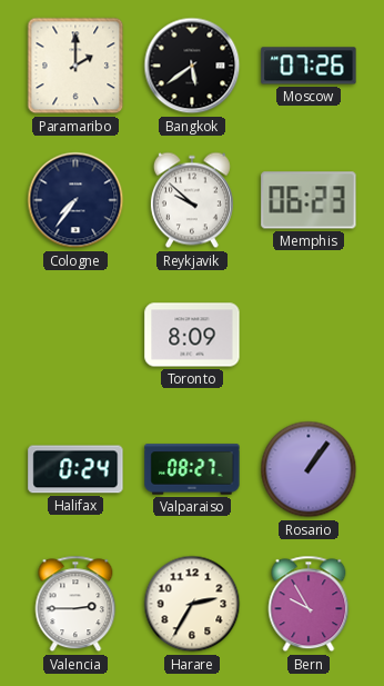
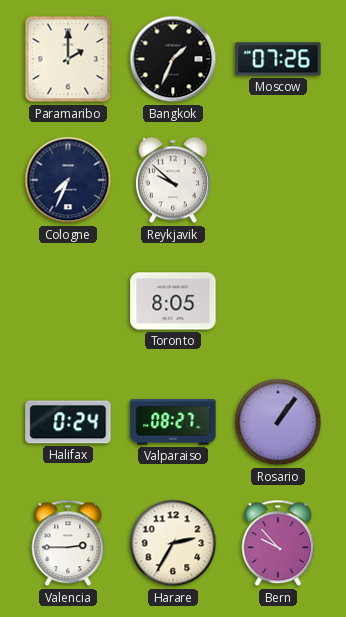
Bangkok: 5:39 -> 1:34 (173, 59)
Cologne: 7:36 -> 7:34 (68, 180)
Memphis: 06:23 -> none (309, 200)
Toronto: 8:09 -> 8:05 (173, 301)
Bern: 9:55 -> 9:53 (278, 543)
